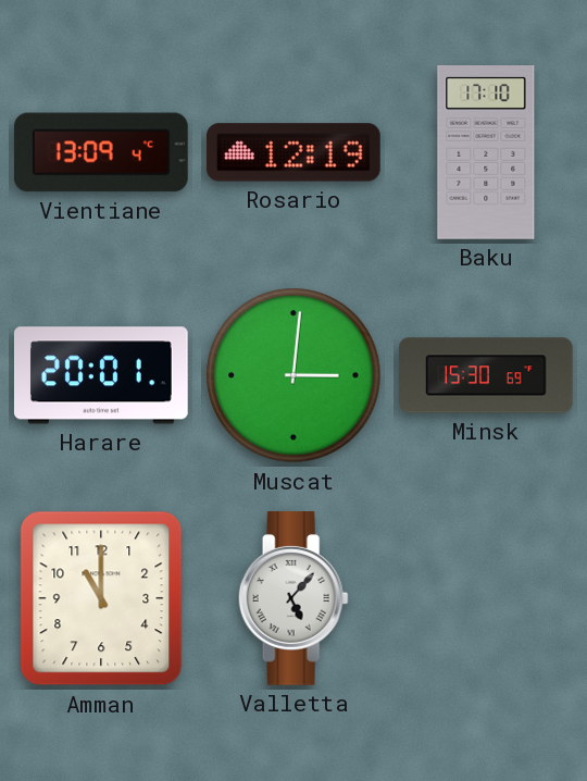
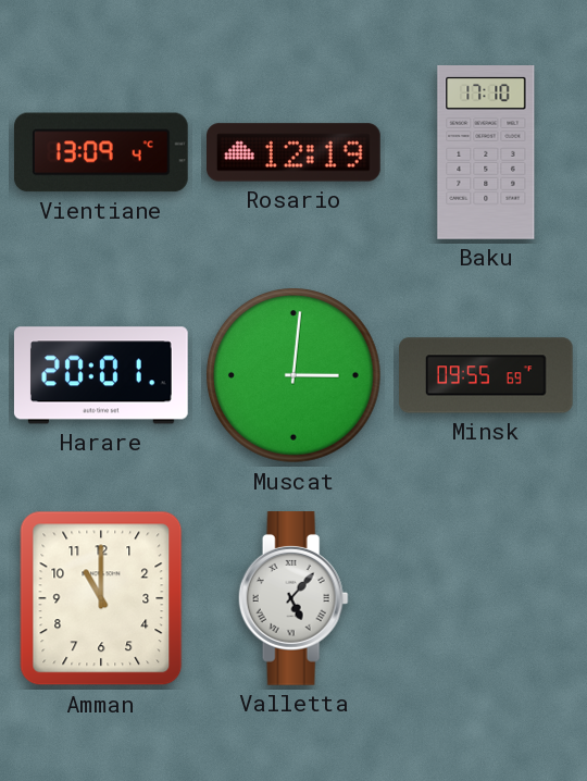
Minsk: 15:30 -> 09:55 (487, 375)
